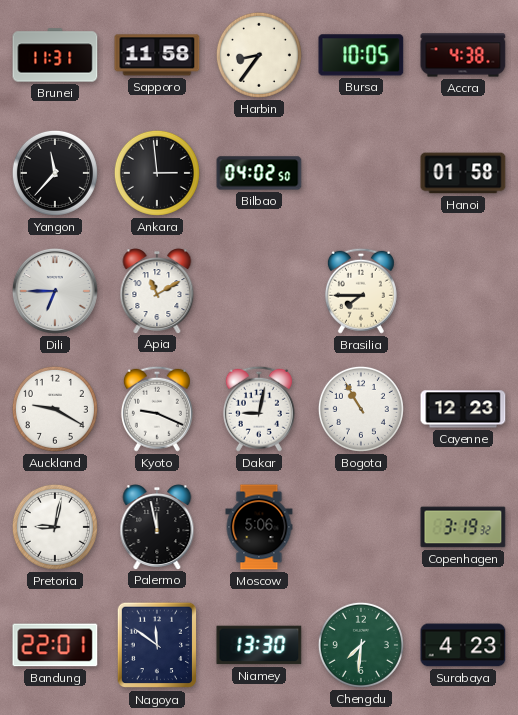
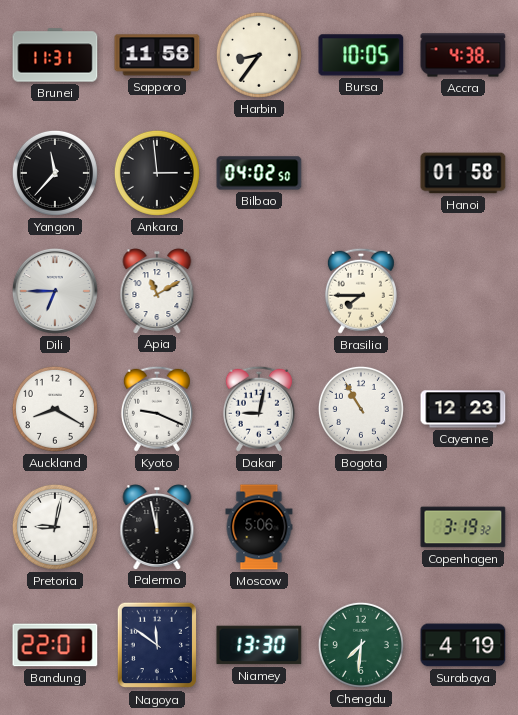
Auckland: 9:20 -> 8:20 (55, 409)
Surabaya: 4:23 -> 4:19 (463, 645)
